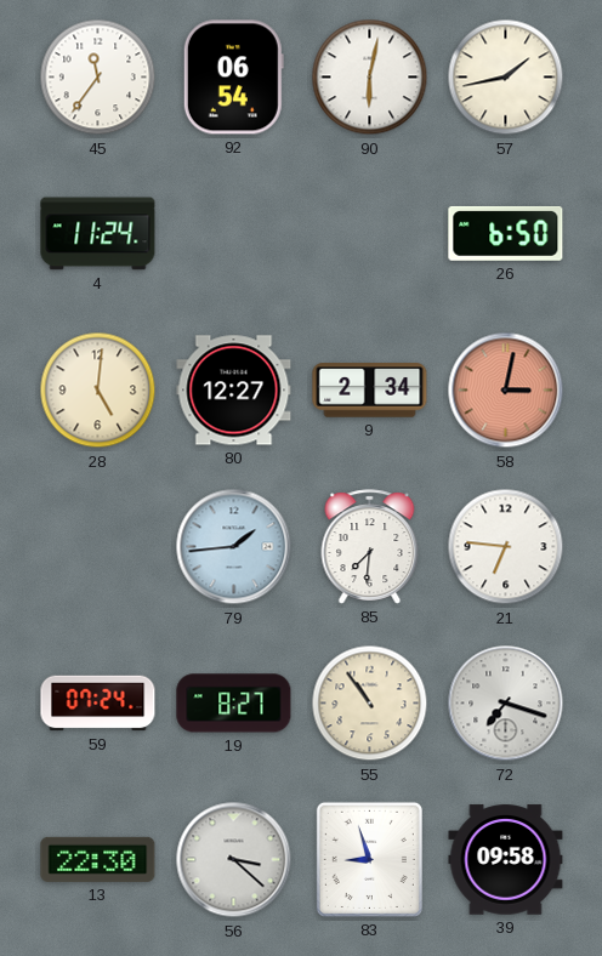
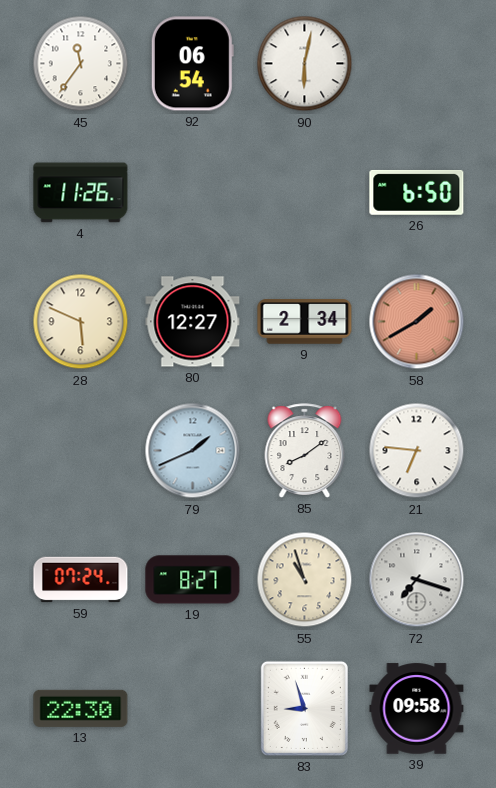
57: 1:43 -> none (506, 78)
4: 11:24 -> 11:26 (81, 193)
28: 5:01 -> 5:49 (81, 322)
58: 3:02 -> 1:40 (417, 322)
79: 1:44 -> 1:41 (193, 451)
85: 7:31 -> 8:09 (305, 451)
55: 10:54 -> 10:57 (305, 580)
56: 3:22 -> none (234, 860)
